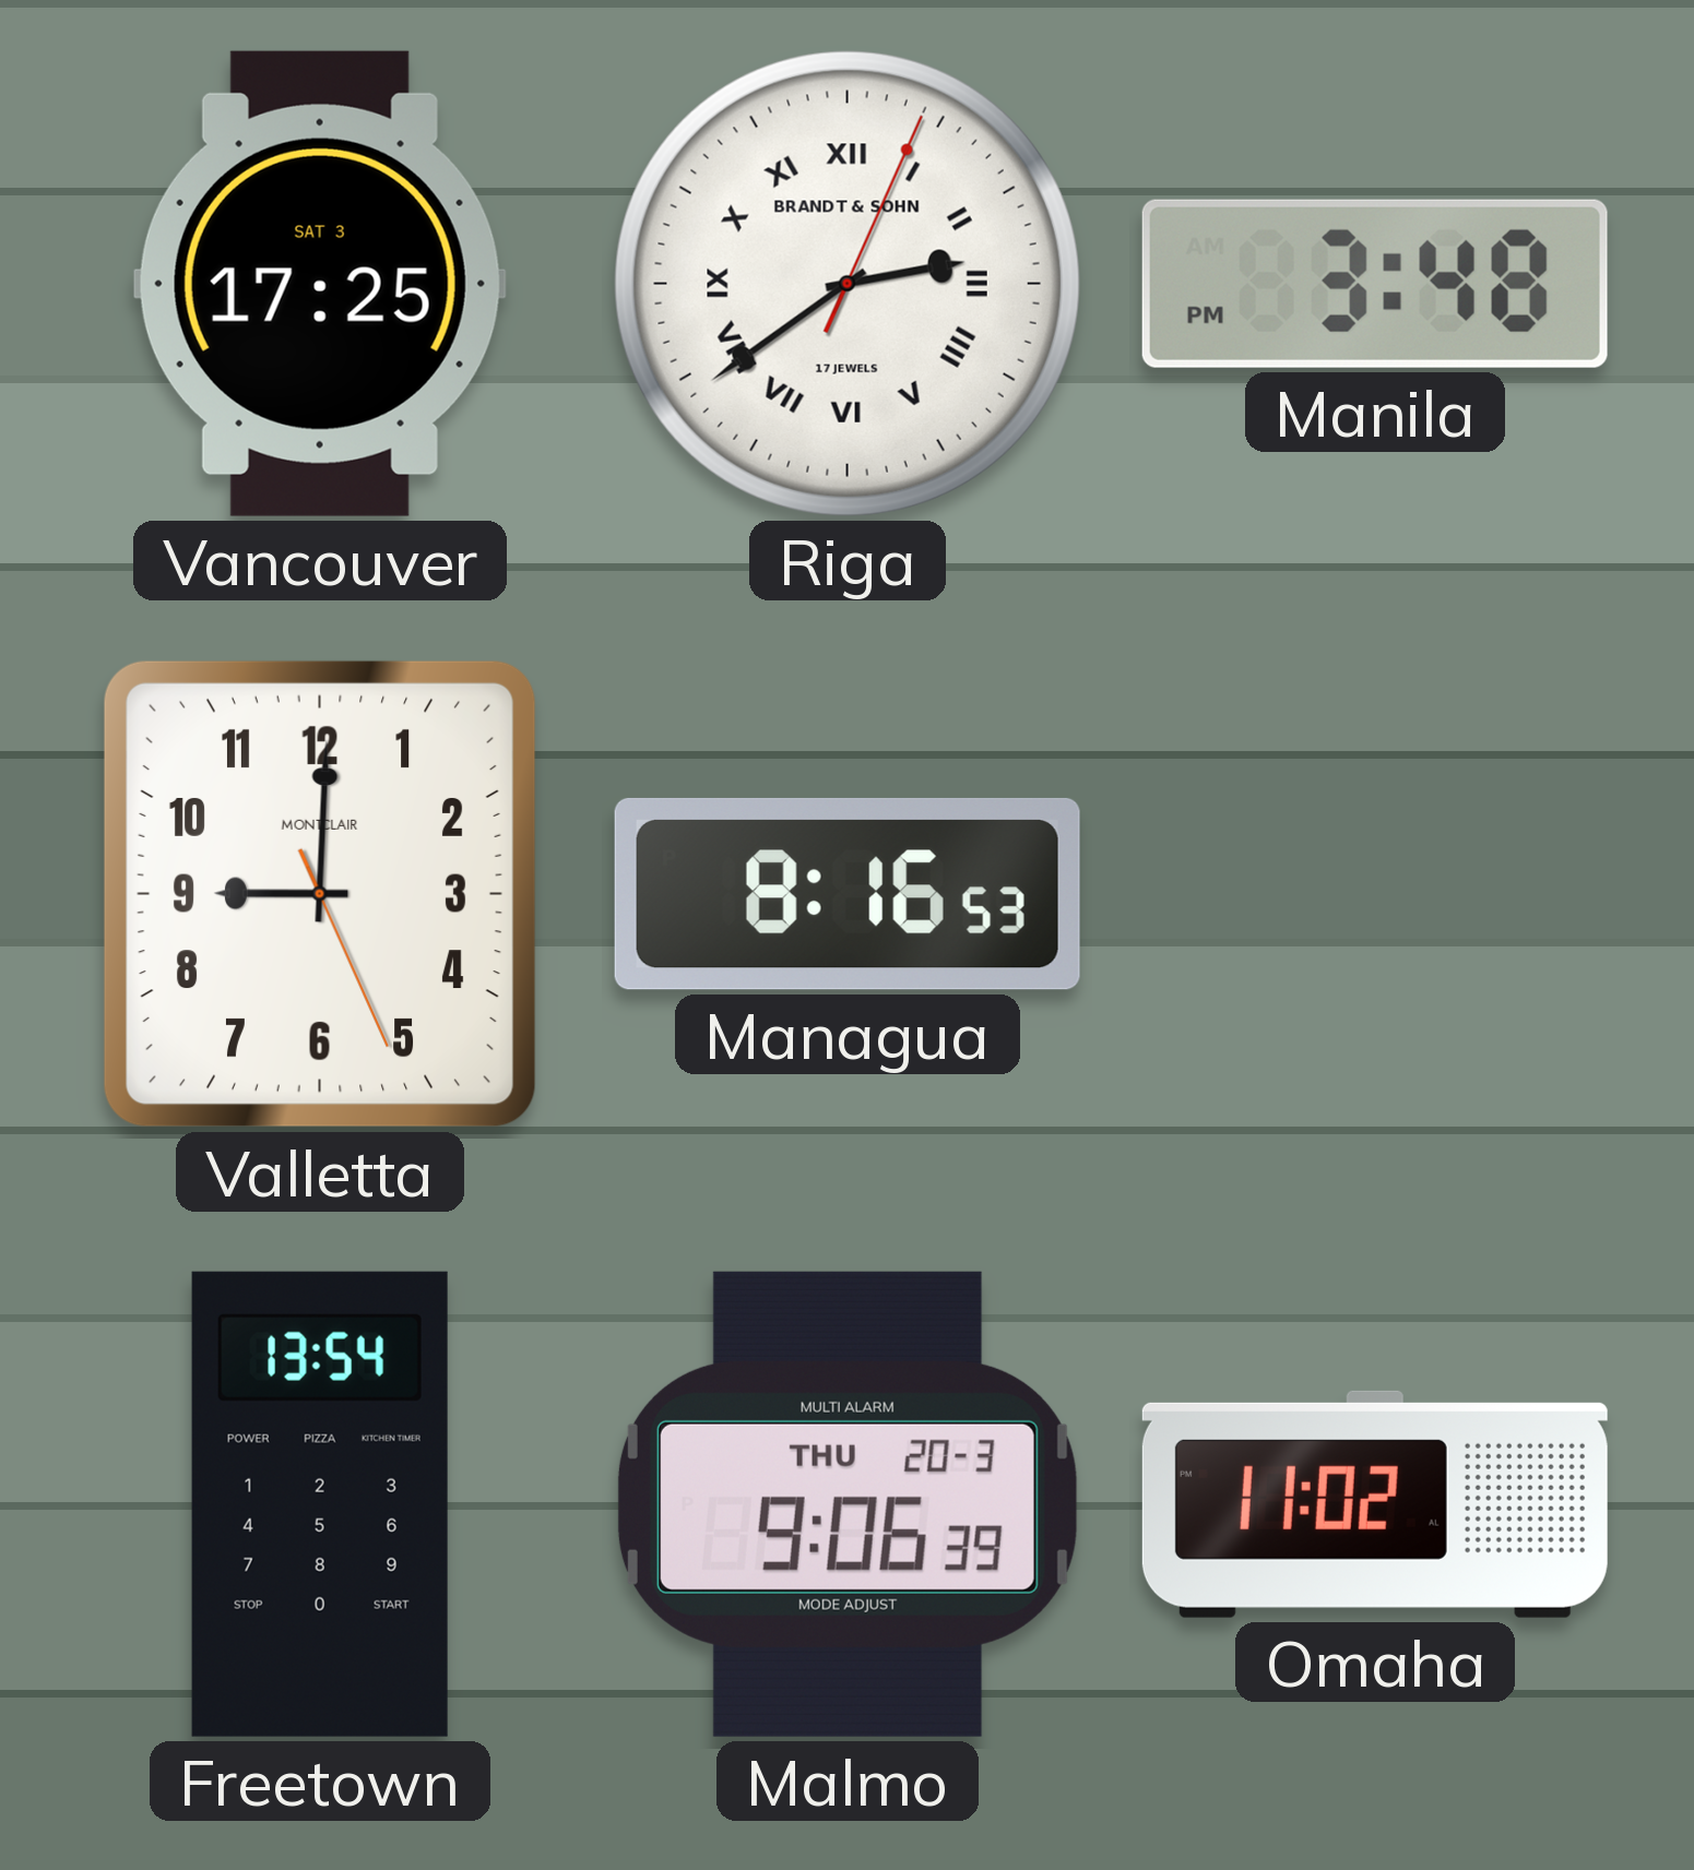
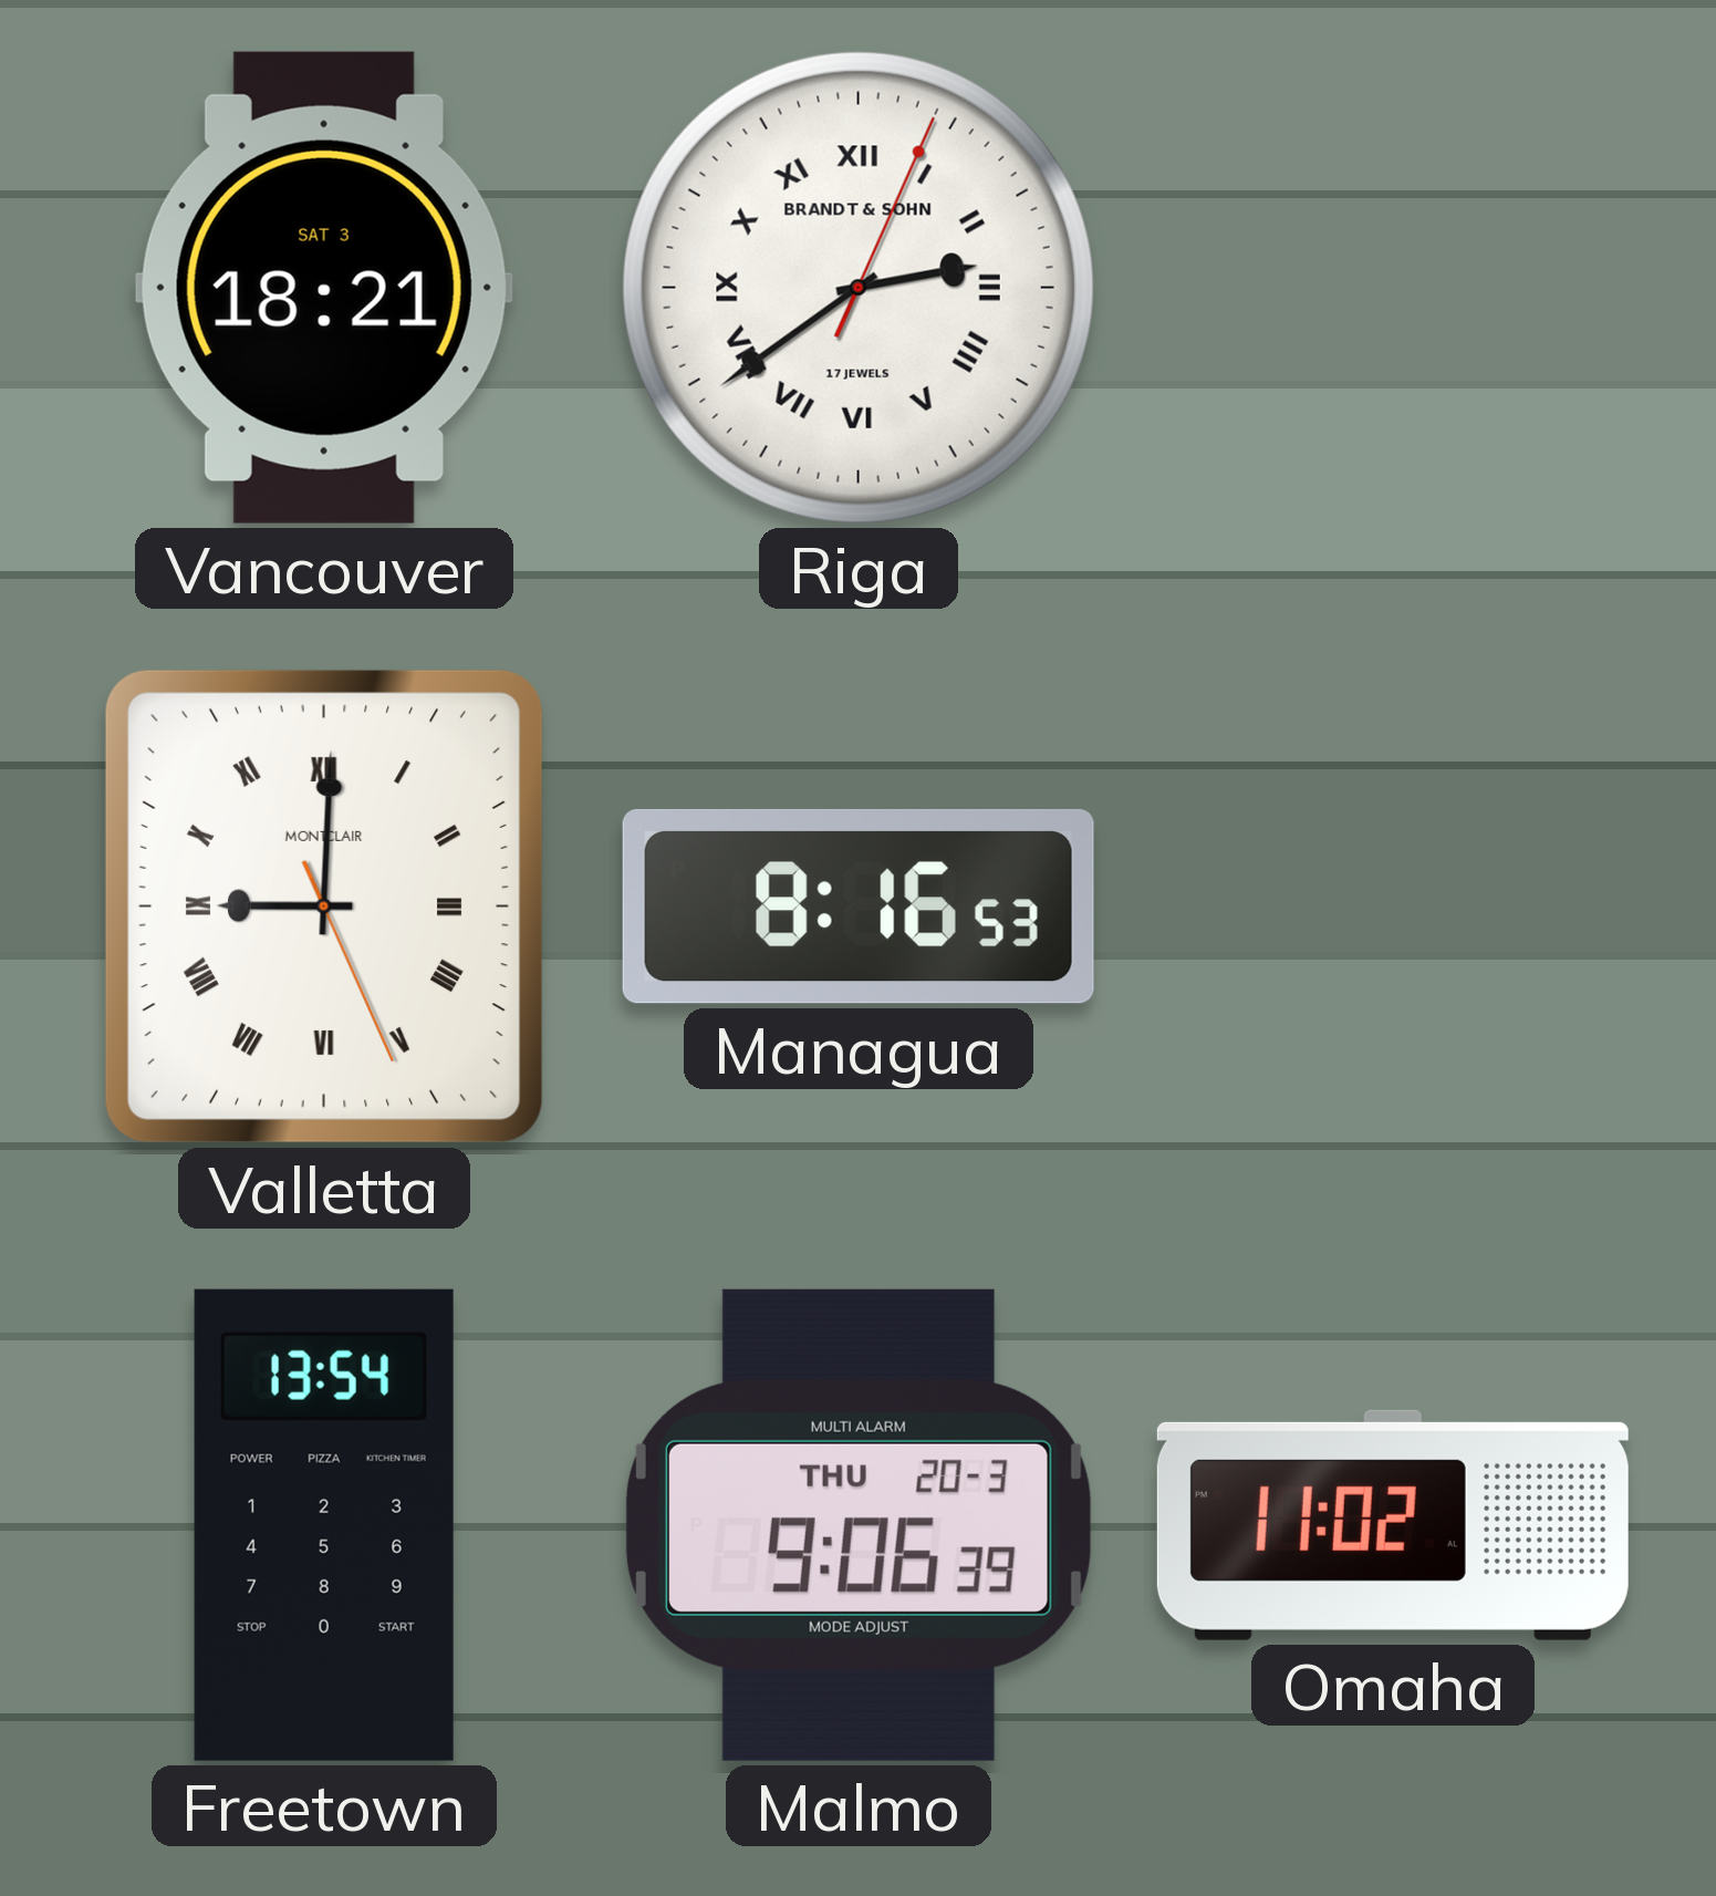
Vancouver: 17:25 -> 18:21 (324, 288)
Manila: 3:48 -> none (1375, 284)
Valletta numerals: Arabic -> Roman (324, 906)
